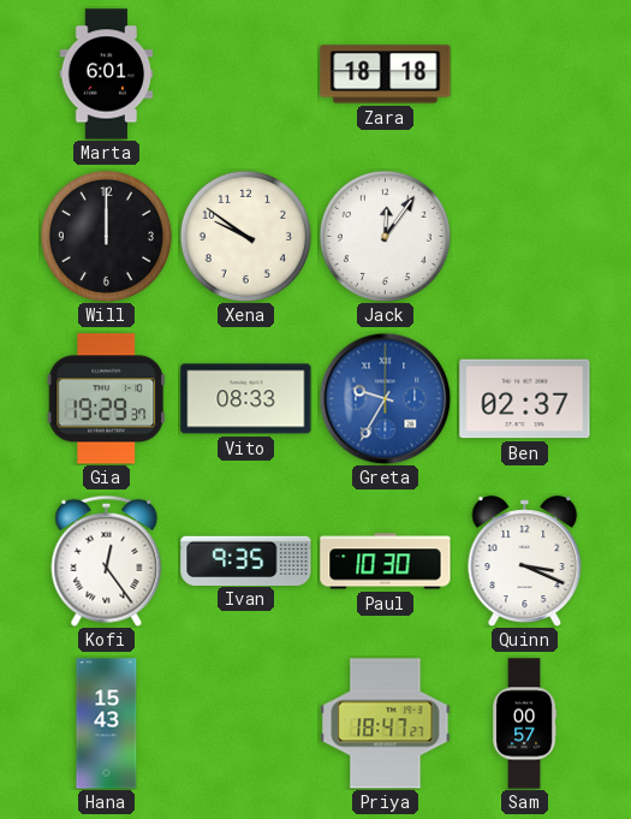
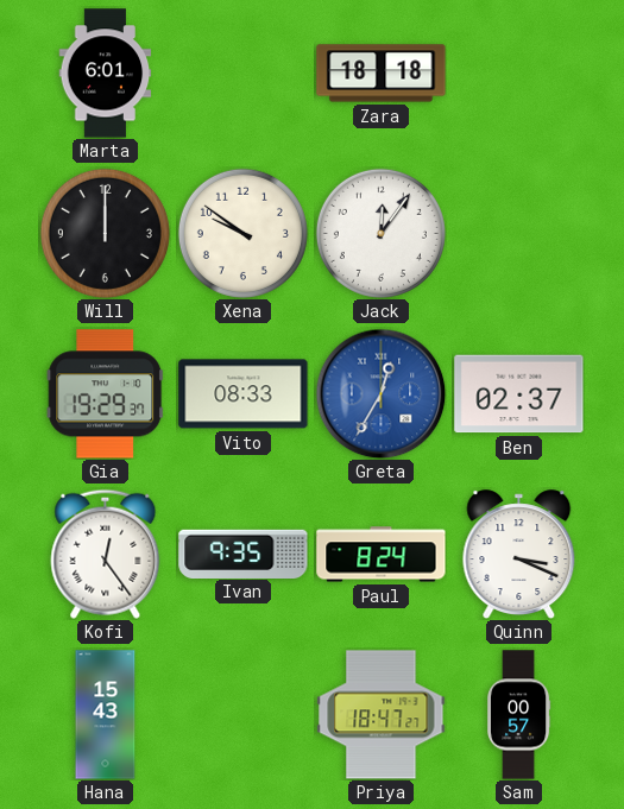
Greta: 9:35 -> 12:35 (380, 393)
Paul: 10:30 -> 8:24 (382, 555)
